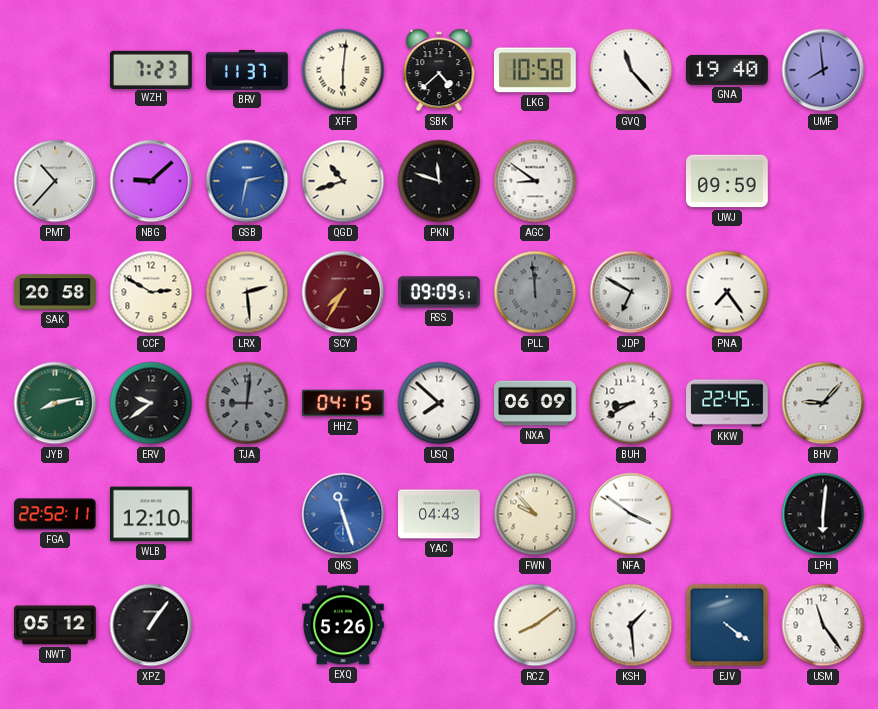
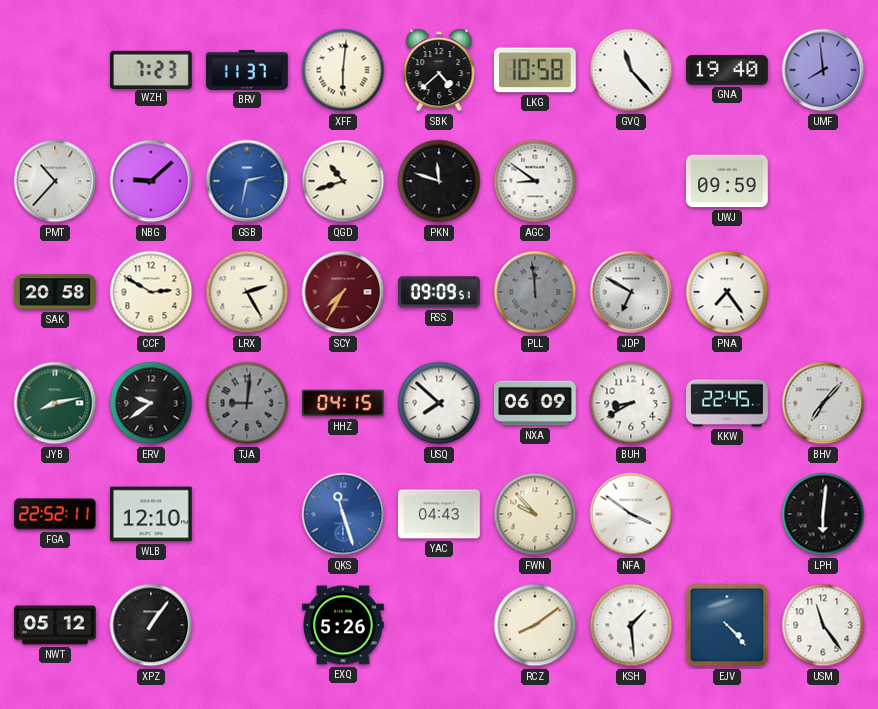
LRX: 2:29 -> 2:25 (247, 292)
BHV: 9:07 -> 7:07 (823, 403)
EJV: 4:21 -> 4:23 (727, 625)
